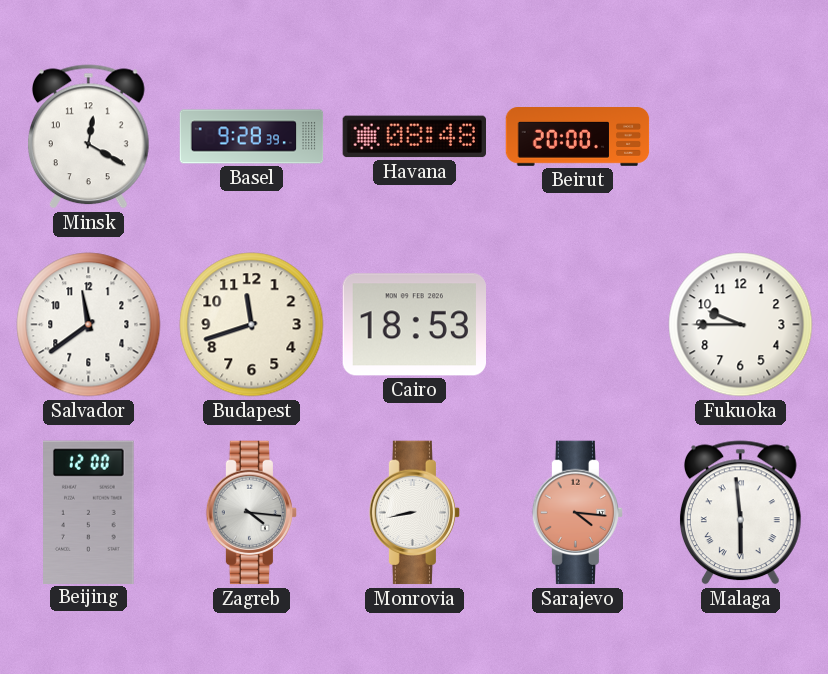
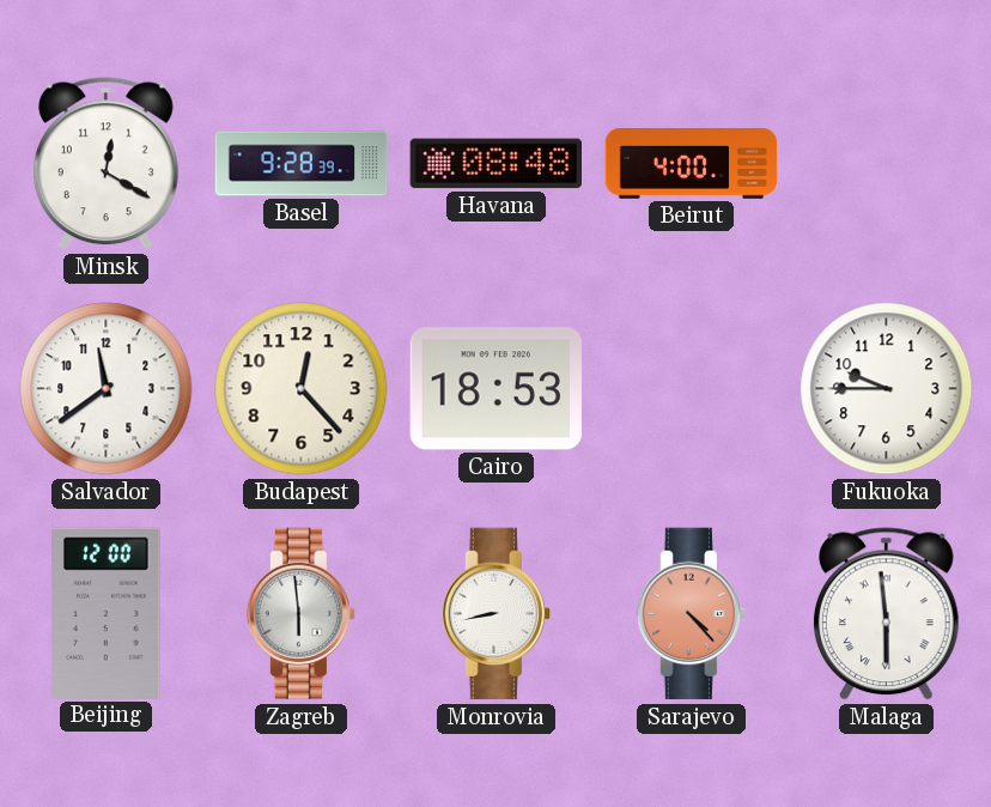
Beirut: 20:00 -> 4:00 (692, 164)
Budapest: 11:42 -> 12:23 (302, 389)
Zagreb: 4:16 -> 5:59 (300, 614)
Sarajevo: 4:16 -> 4:23 (691, 614)
